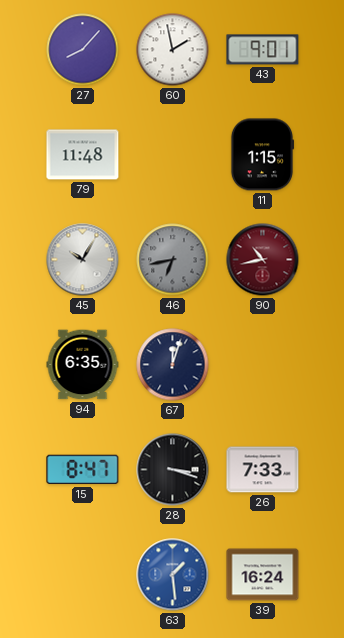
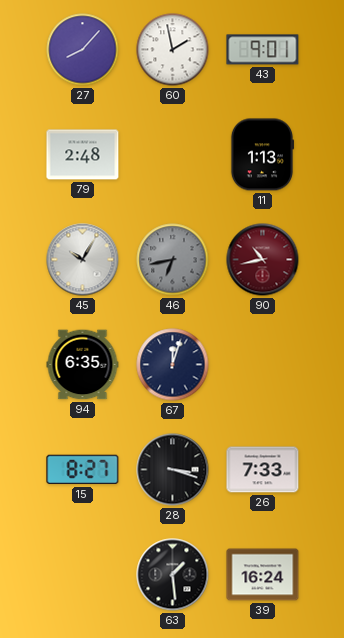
79: 11:48 -> 2:48 (83, 155)
11: 1:15 -> 1:13 (262, 155)
15: 8:47 -> 8:27 (83, 470)
63 dial: blue -> black (173, 575)
